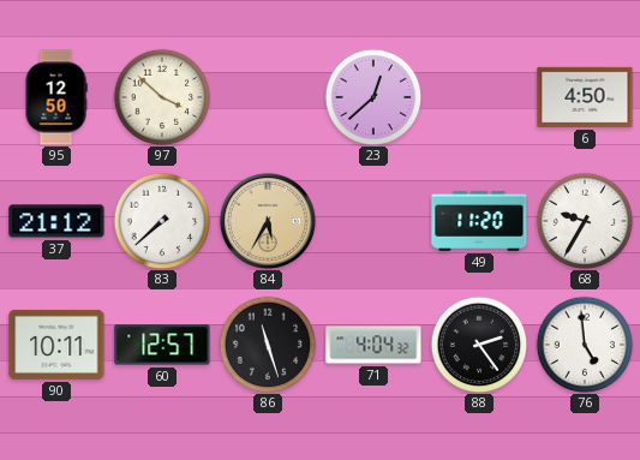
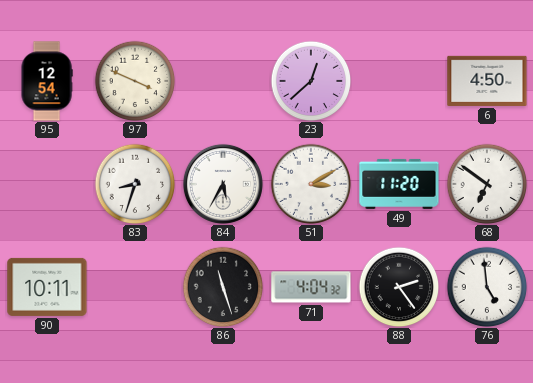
95: 12:50 -> 12:54 (47, 81)
97: 3:52 -> 3:49 (135, 81)
37: 21:12 -> none (56, 221)
83: 7:38 -> 8:33 (135, 184)
84 dial: champagne -> white (223, 184)
51: none -> 3:10 (311, 184)
68: 9:35 -> 6:51 (487, 184)
60: 12:57 -> none (162, 345)
